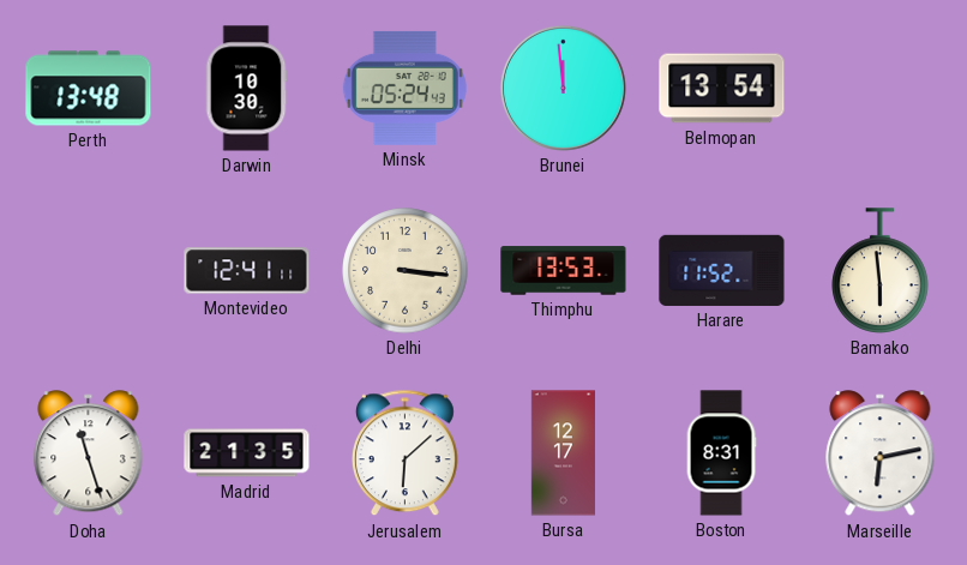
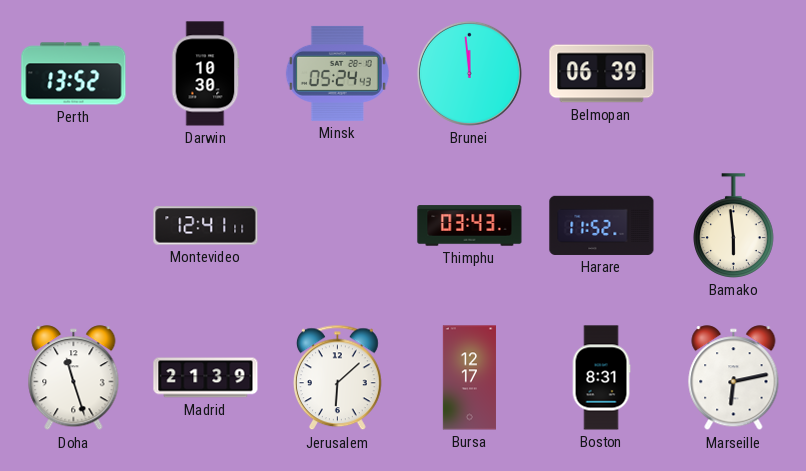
Perth: 13:48 -> 13:52 (74, 74)
Belmopan: 13:54 -> 06:39 (602, 74)
Delhi: 3:16 -> none (406, 271)
Thimphu: 13:53 -> 03:43 (470, 226)
Madrid: 21:35 -> 21:39 (206, 378)
